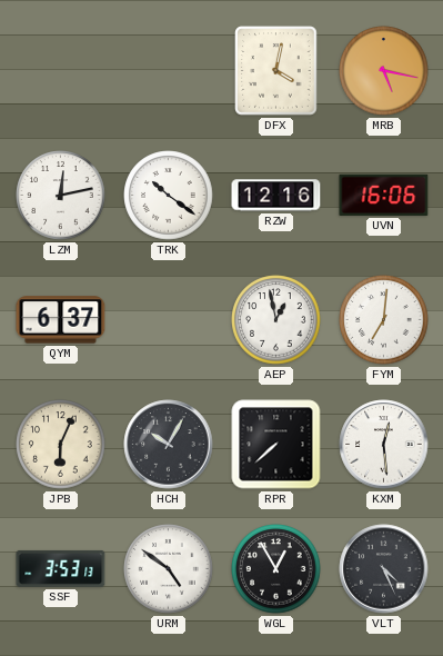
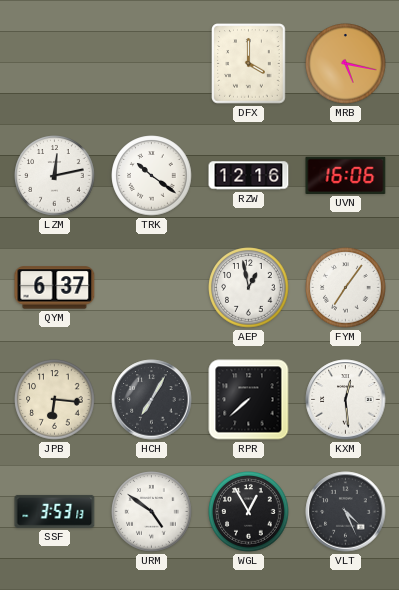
DFX: 4:02 -> 4:00 (249, 64)
FYM: 7:01 -> 7:06 (346, 288)
JPB: 6:04 -> 6:16 (55, 400)
HCH: 10:05 -> 7:05 (152, 400)
